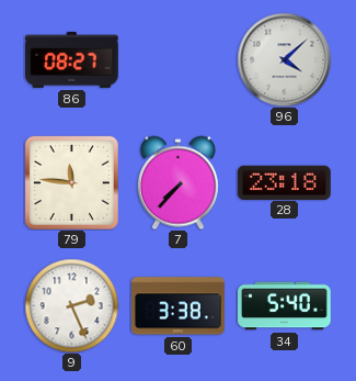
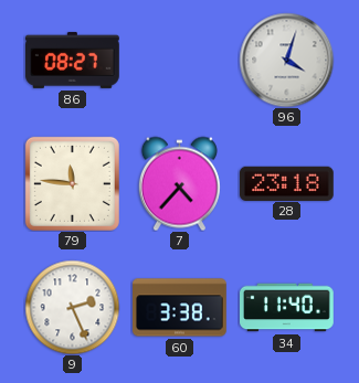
96: 4:08 -> 4:03 (286, 60)
7: 7:37 -> 4:37 (179, 183)
34: 5:40 -> 11:40 (287, 308)
